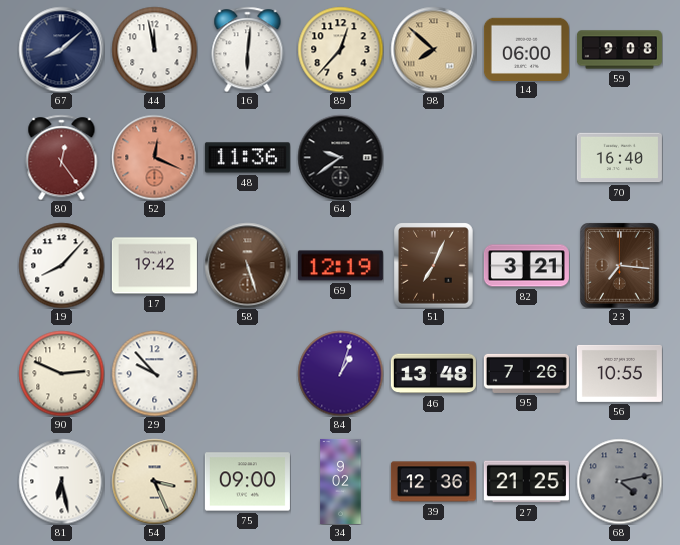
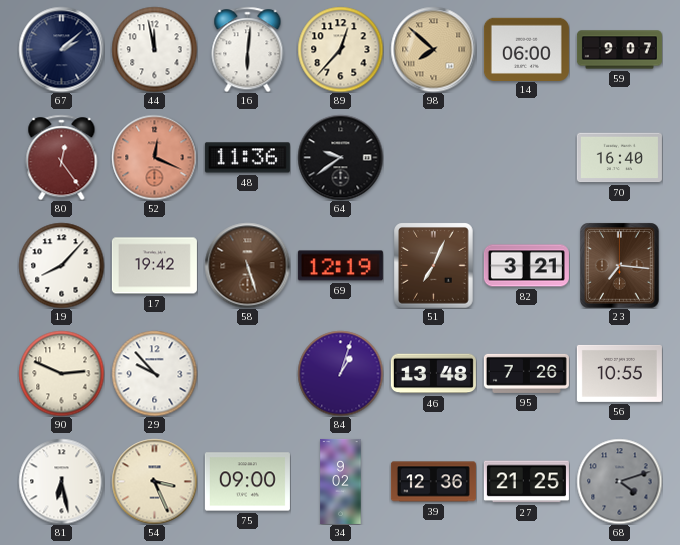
67: 8:08 -> 2:08 (61, 49)
59: 9:08 -> 9:07 (619, 50)
68: 4:13 -> 4:12 (619, 481)
